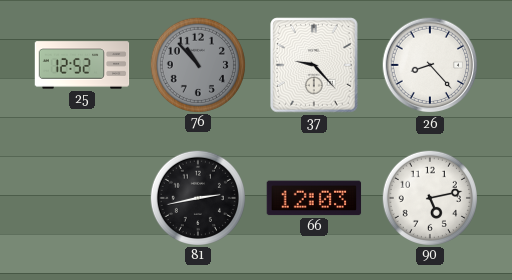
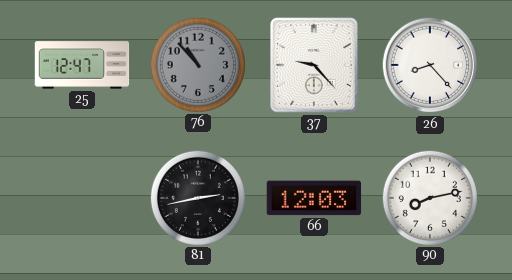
25: 12:52 -> 12:47 (82, 65)
90: 5:13 -> 8:13 (429, 197)
